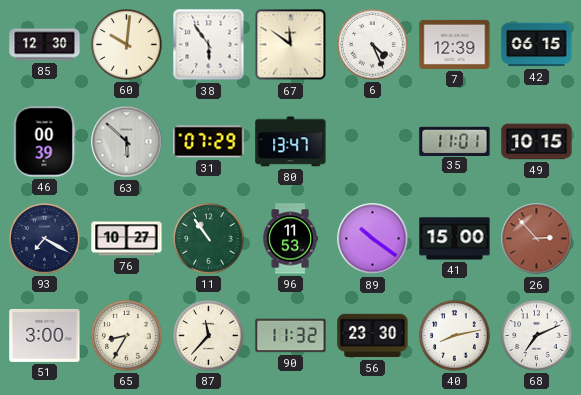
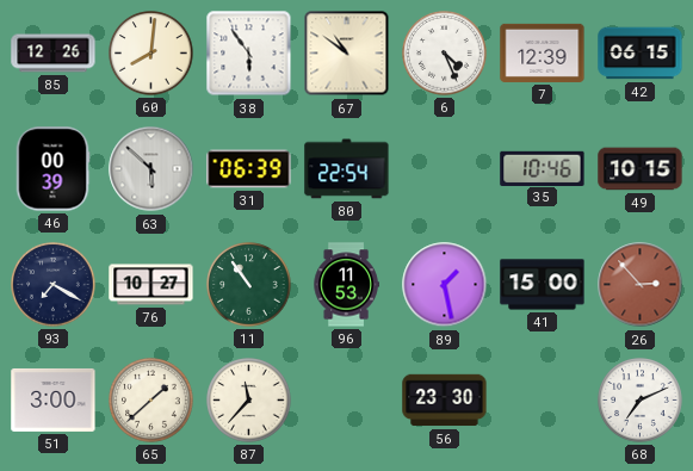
85: 12:30 -> 12:26 (54, 54)
60: 10:01 -> 8:01 (151, 54)
67: 11:51 -> 10:51 (347, 54)
31: 07:29 -> 06:39 (249, 169)
80: 13:47 -> 22:54 (347, 169)
35: 11:01 -> 10:46 (543, 168)
89: 10:21 -> 1:28 (445, 285)
65: 8:35 -> 1:38 (151, 401)
90: 11:32 -> none (291, 336)
40: 8:13 -> none (455, 336)
